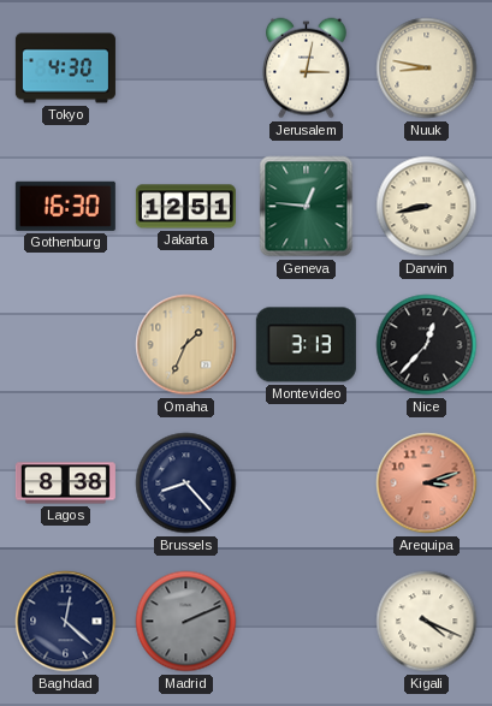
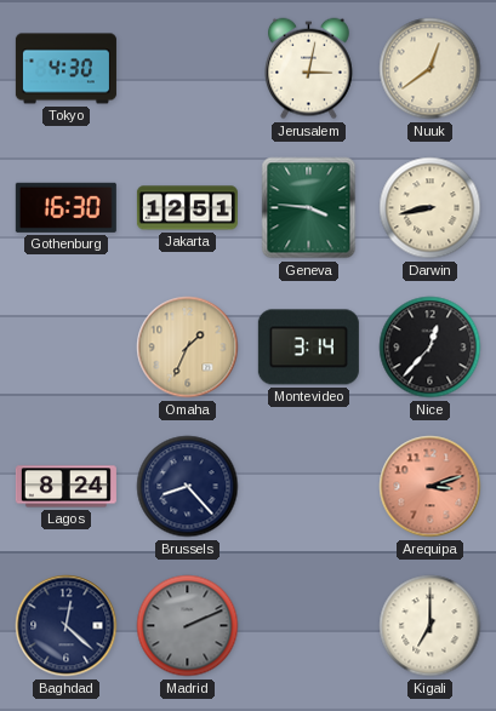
Nuuk: 8:47 -> 12:39 (431, 69)
Geneva: 12:46 -> 3:46 (309, 208)
Montevideo: 3:13 -> 3:14 (308, 348)
Lagos: 8:38 -> 8:24 (65, 487)
Kigali: 4:19 -> 7:00 (431, 626)
